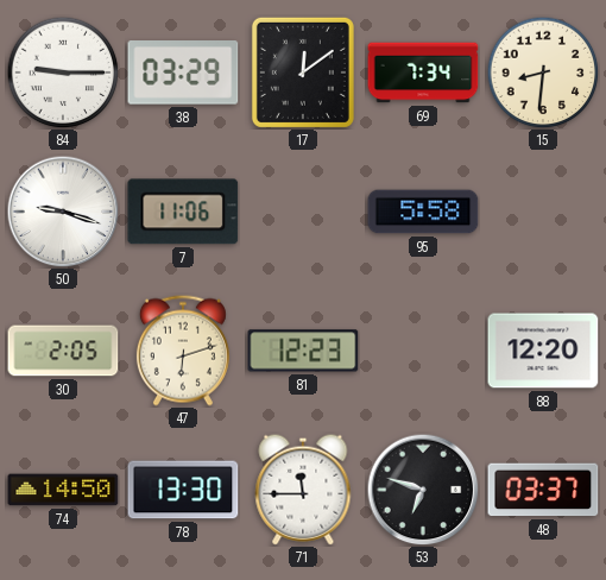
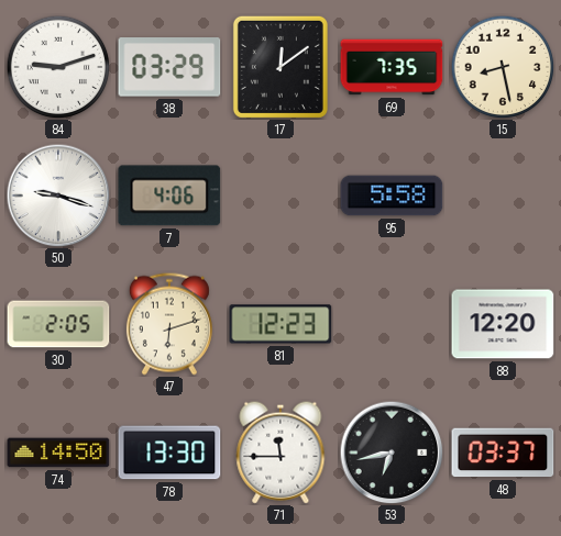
84: 9:15 -> 9:12 (58, 67)
69: 7:34 -> 7:35 (392, 67)
15: 8:31 -> 8:28 (503, 67)
7: 11:06 -> 4:06 (169, 196)
53: 6:48 -> 6:43 (392, 453)
